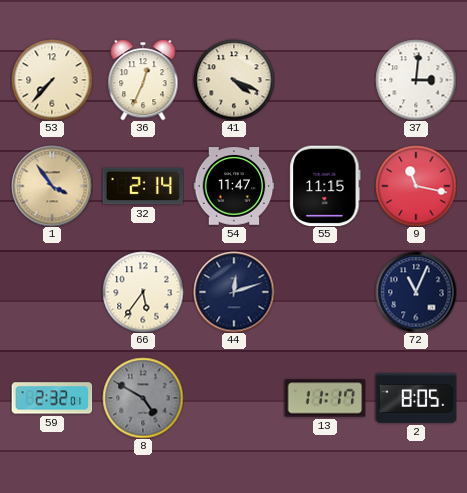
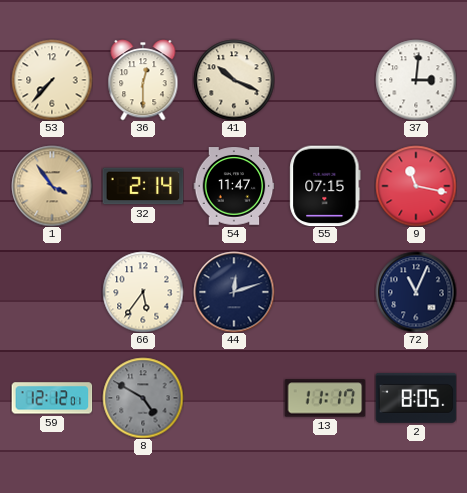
36: 12:34 -> 12:30 (143, 80)
41: 4:19 -> 10:19 (234, 80)
55: 11:15 -> 07:15 (325, 186)
59: 2:32 -> 12:12 (52, 398)
